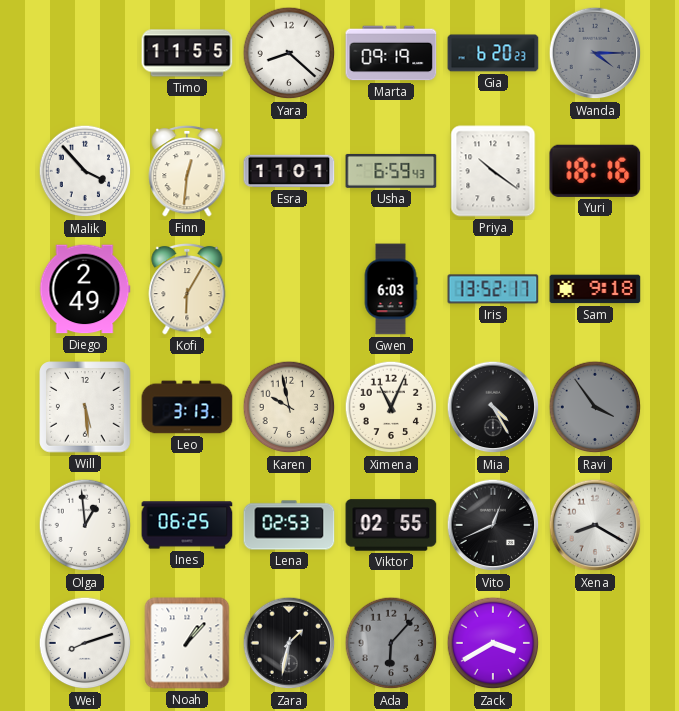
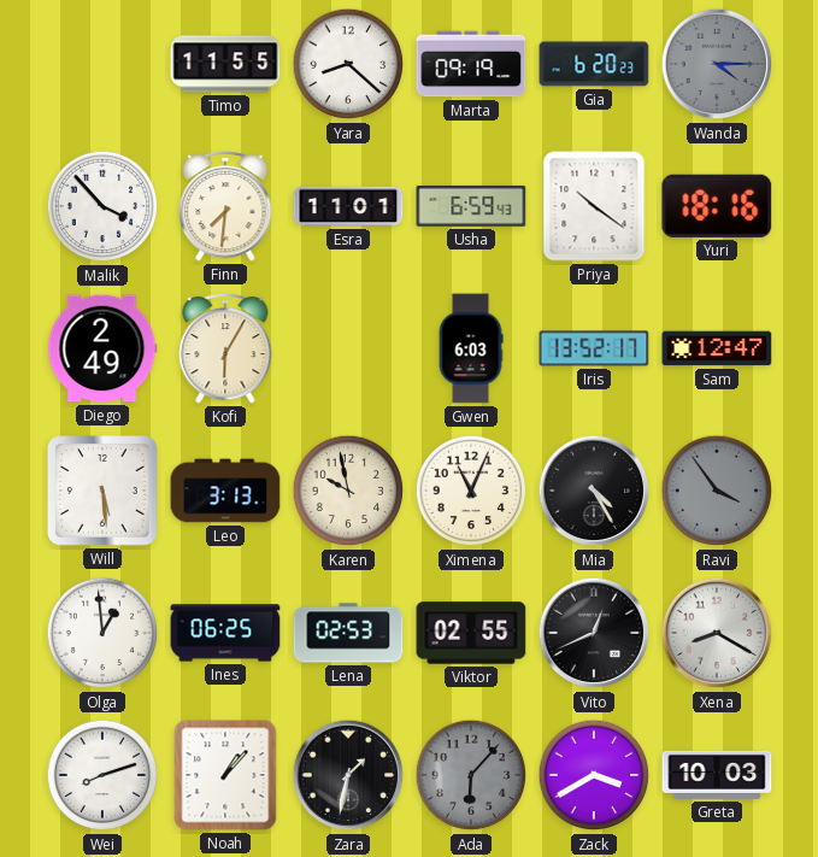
Finn: 12:31 -> 7:31 (225, 206)
Sam: 9:18 -> 12:47 (717, 348)
Greta: none -> 10:03 (717, 775)
